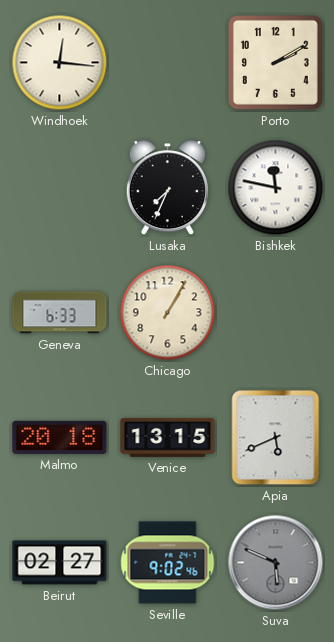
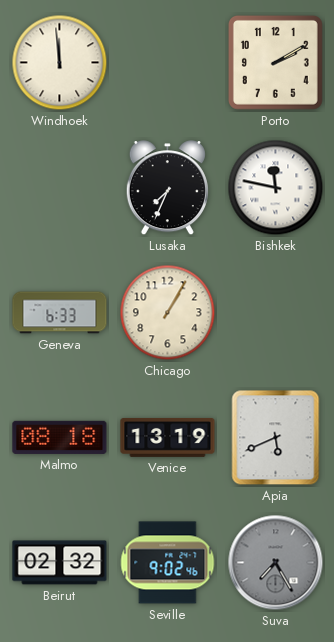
Windhoek: 12:16 -> 11:59 (60, 63)
Malmo: 20:18 -> 08:18 (60, 437)
Venice: 13:15 -> 13:19 (168, 437)
Beirut: 02:27 -> 02:32 (60, 563)
Suva: 5:49 -> 7:25 (276, 563)
